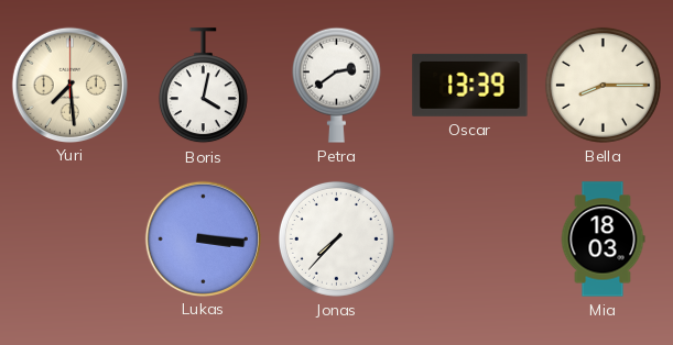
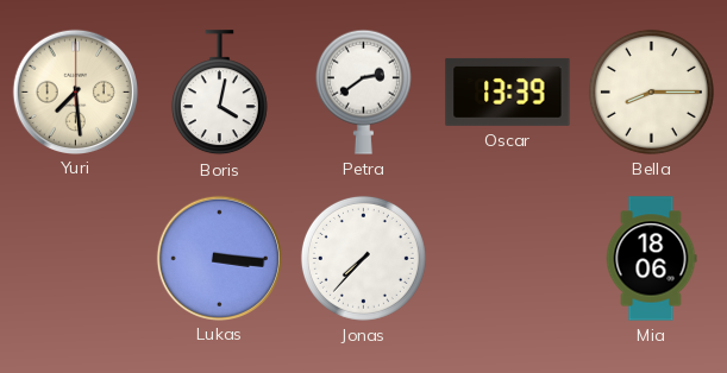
Mia: 18:03 -> 18:06 (651, 259)
